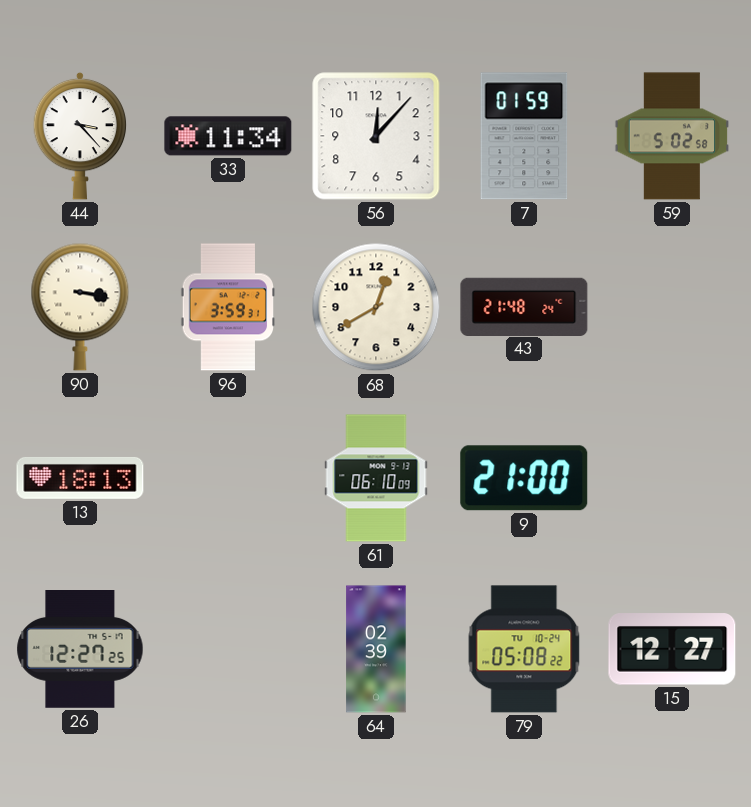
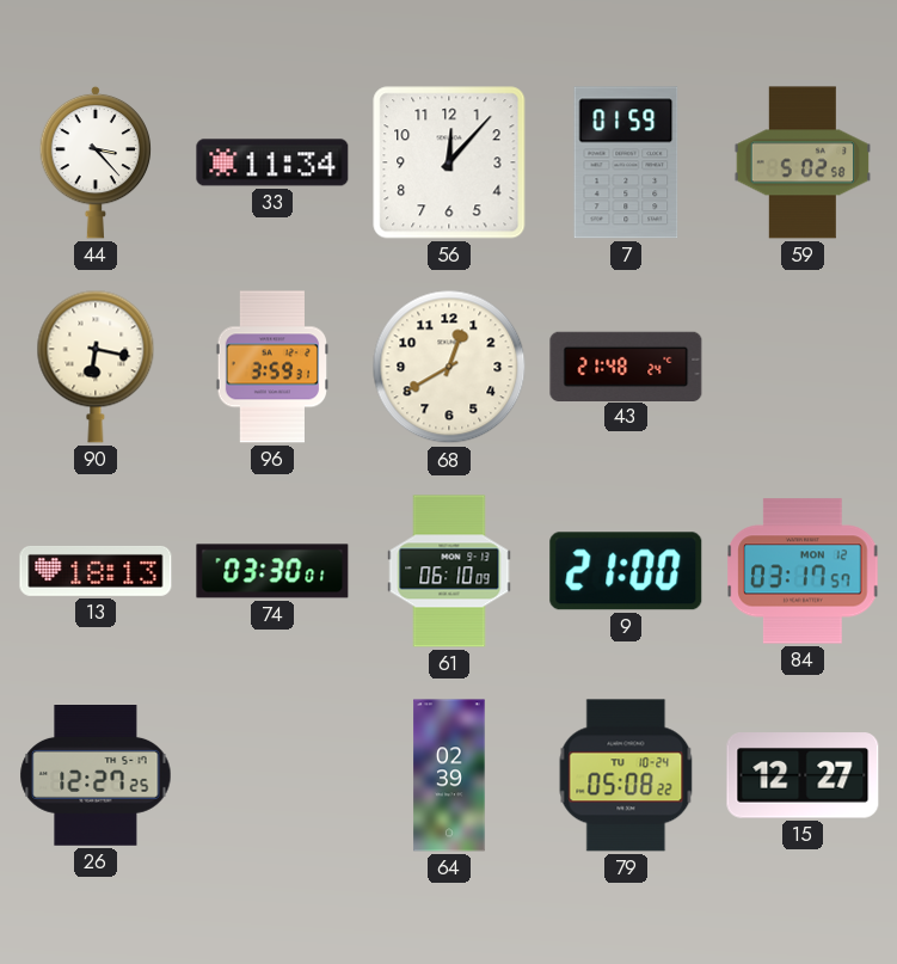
90: 3:17 -> 6:17 (96, 367)
74: none -> 03:30 (272, 571)
84: none -> 03:17 (803, 571)
